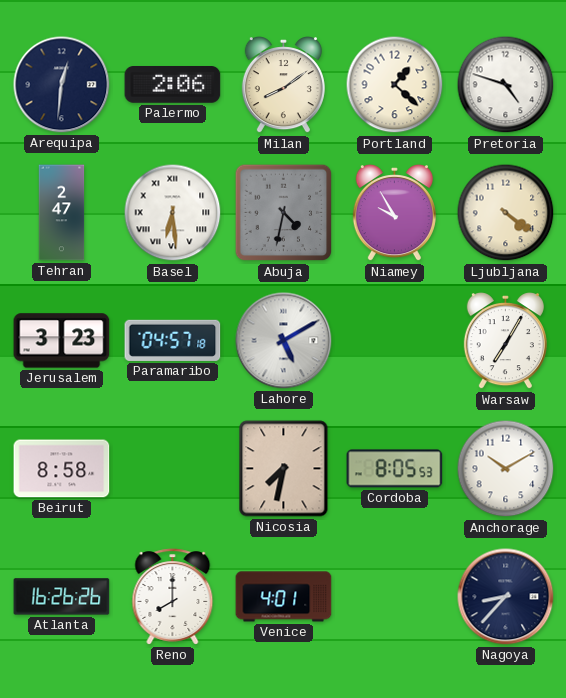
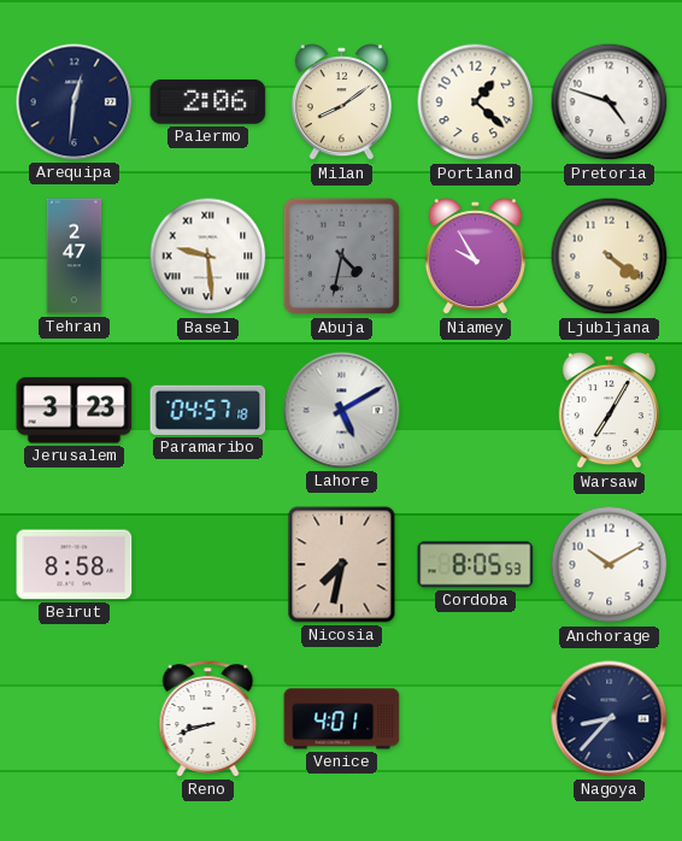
Basel: 6:29 -> 9:29 (208, 257)
Atlanta: 16:26 -> none (62, 597)
Reno: 8:00 -> 8:42 (208, 719)
